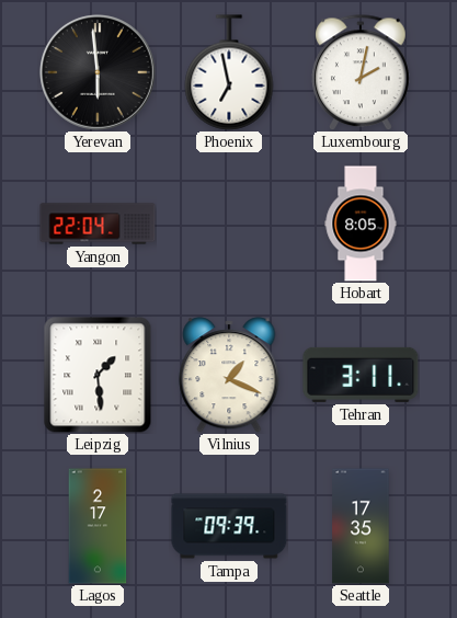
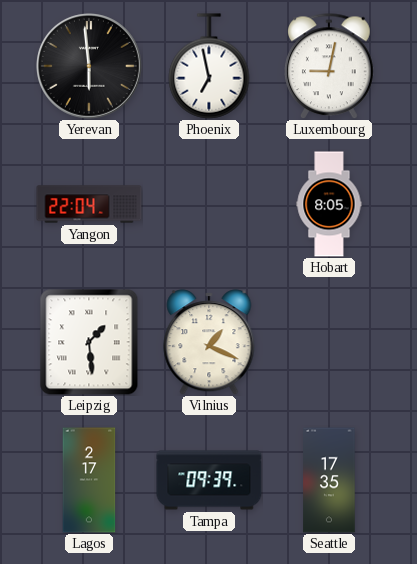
Luxembourg: 2:02 -> 9:02 (330, 66)
Tehran: 3:11 -> none (361, 375)
